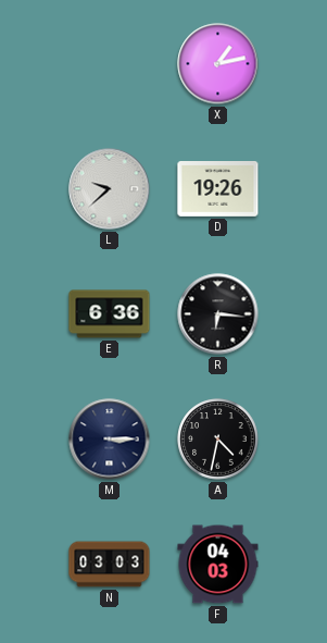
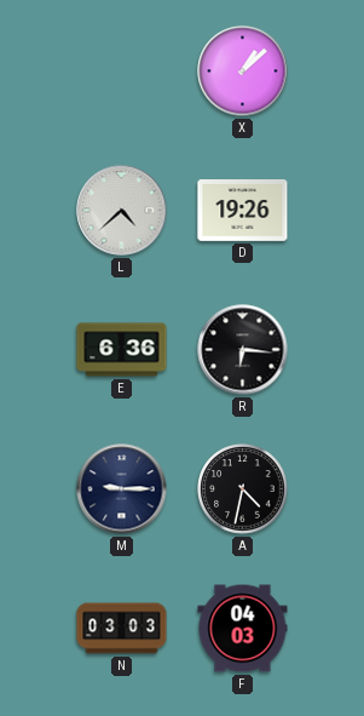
X: 1:13 -> 1:08 (243, 71)
L: 9:38 -> 4:38 (122, 211)
M: 3:15 -> 9:15 (122, 489)
